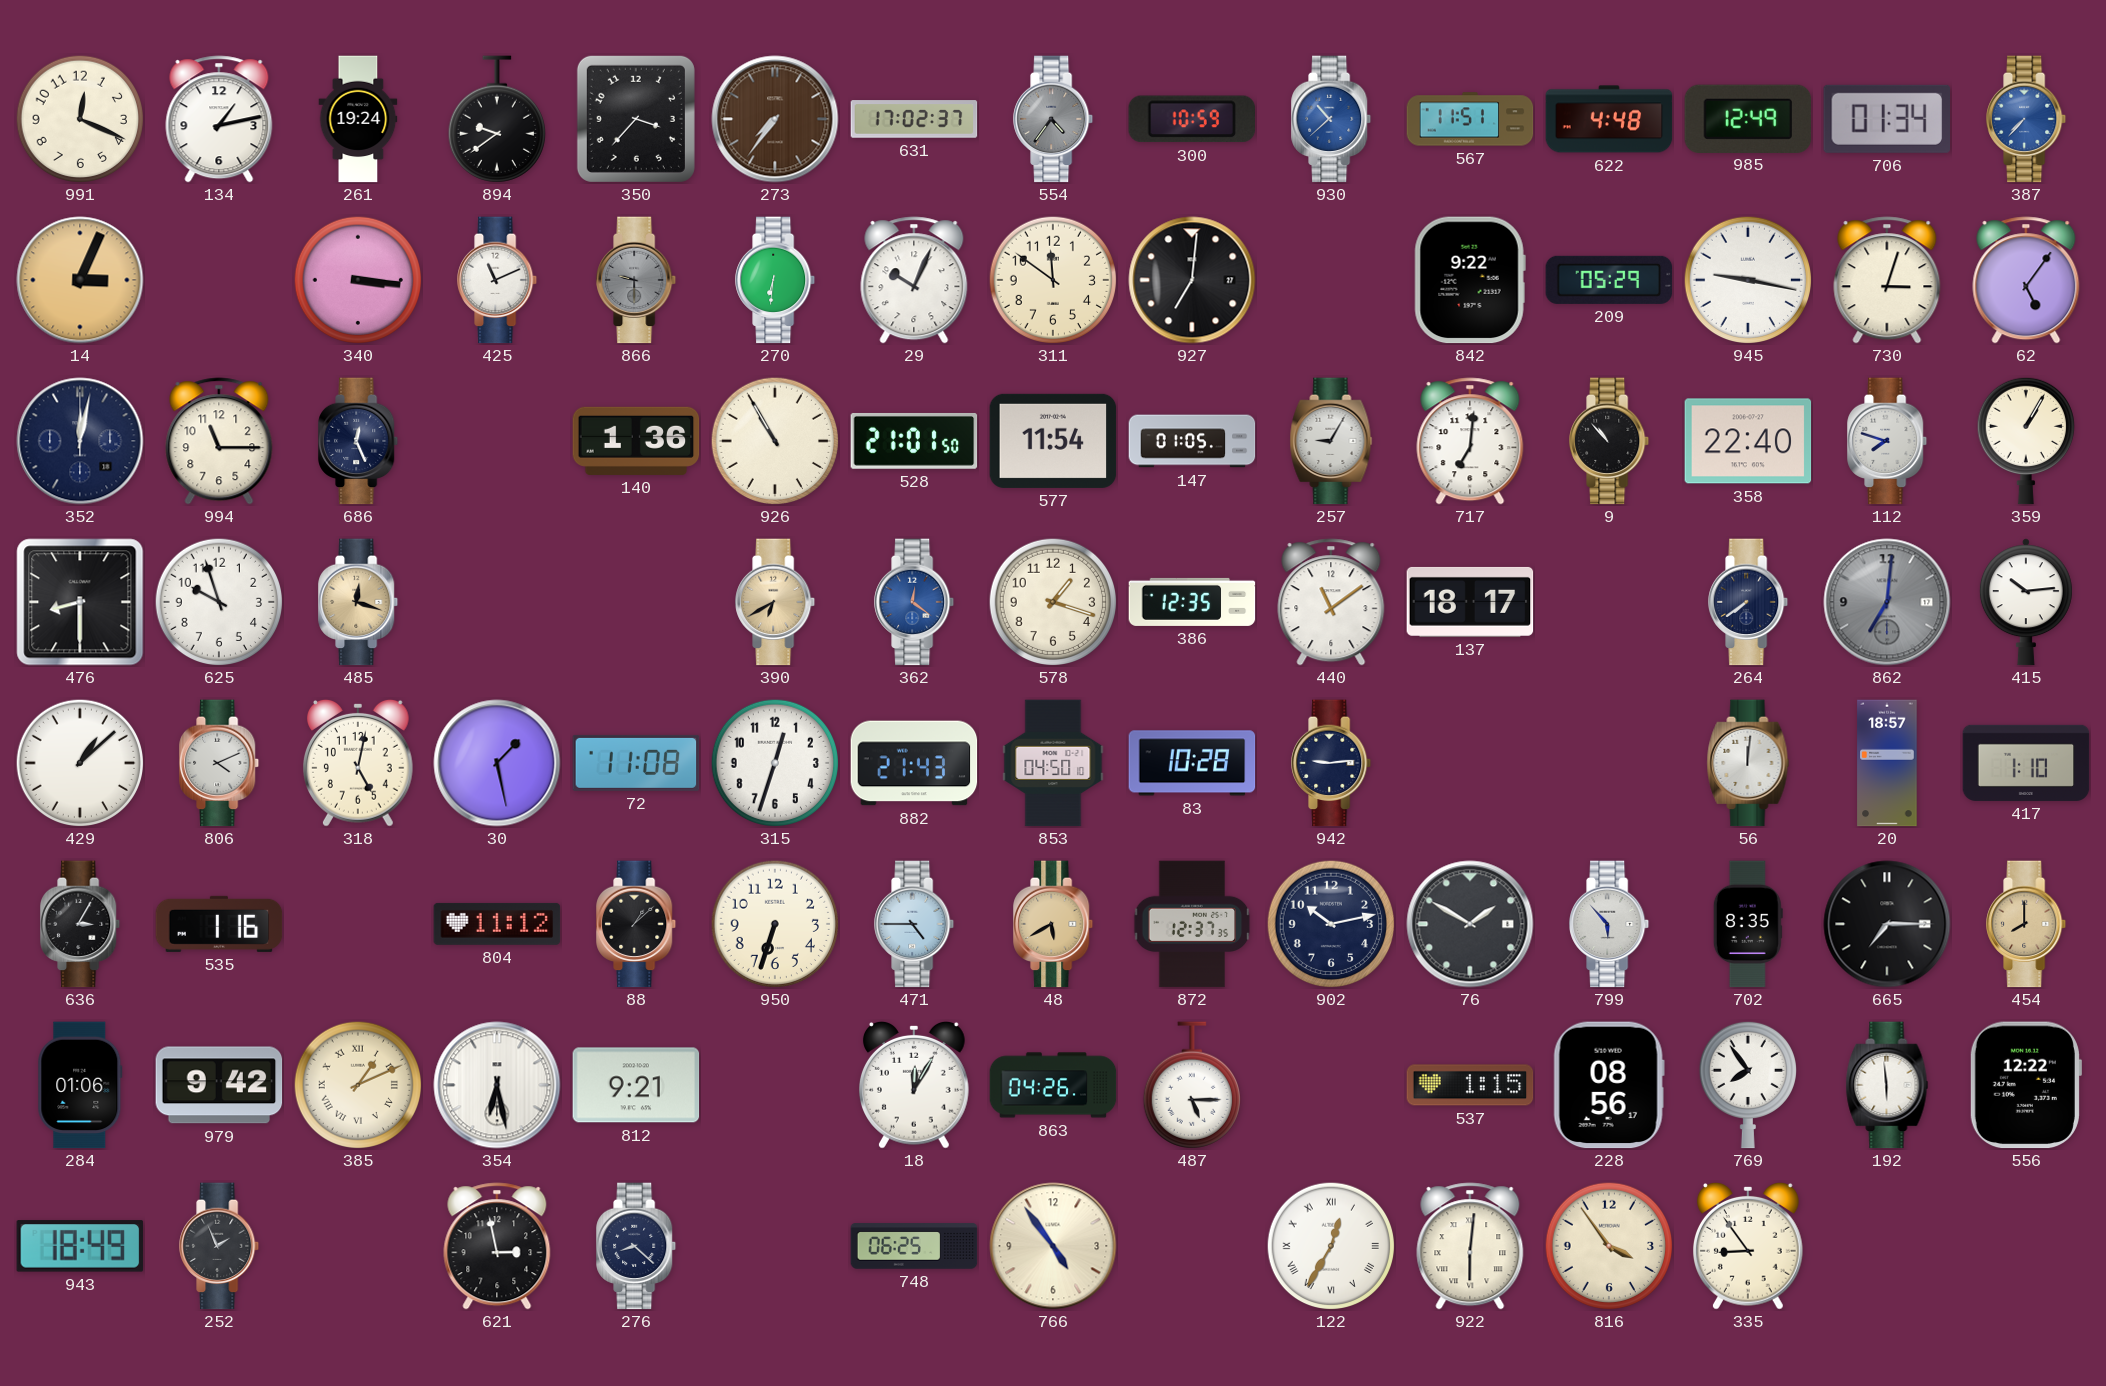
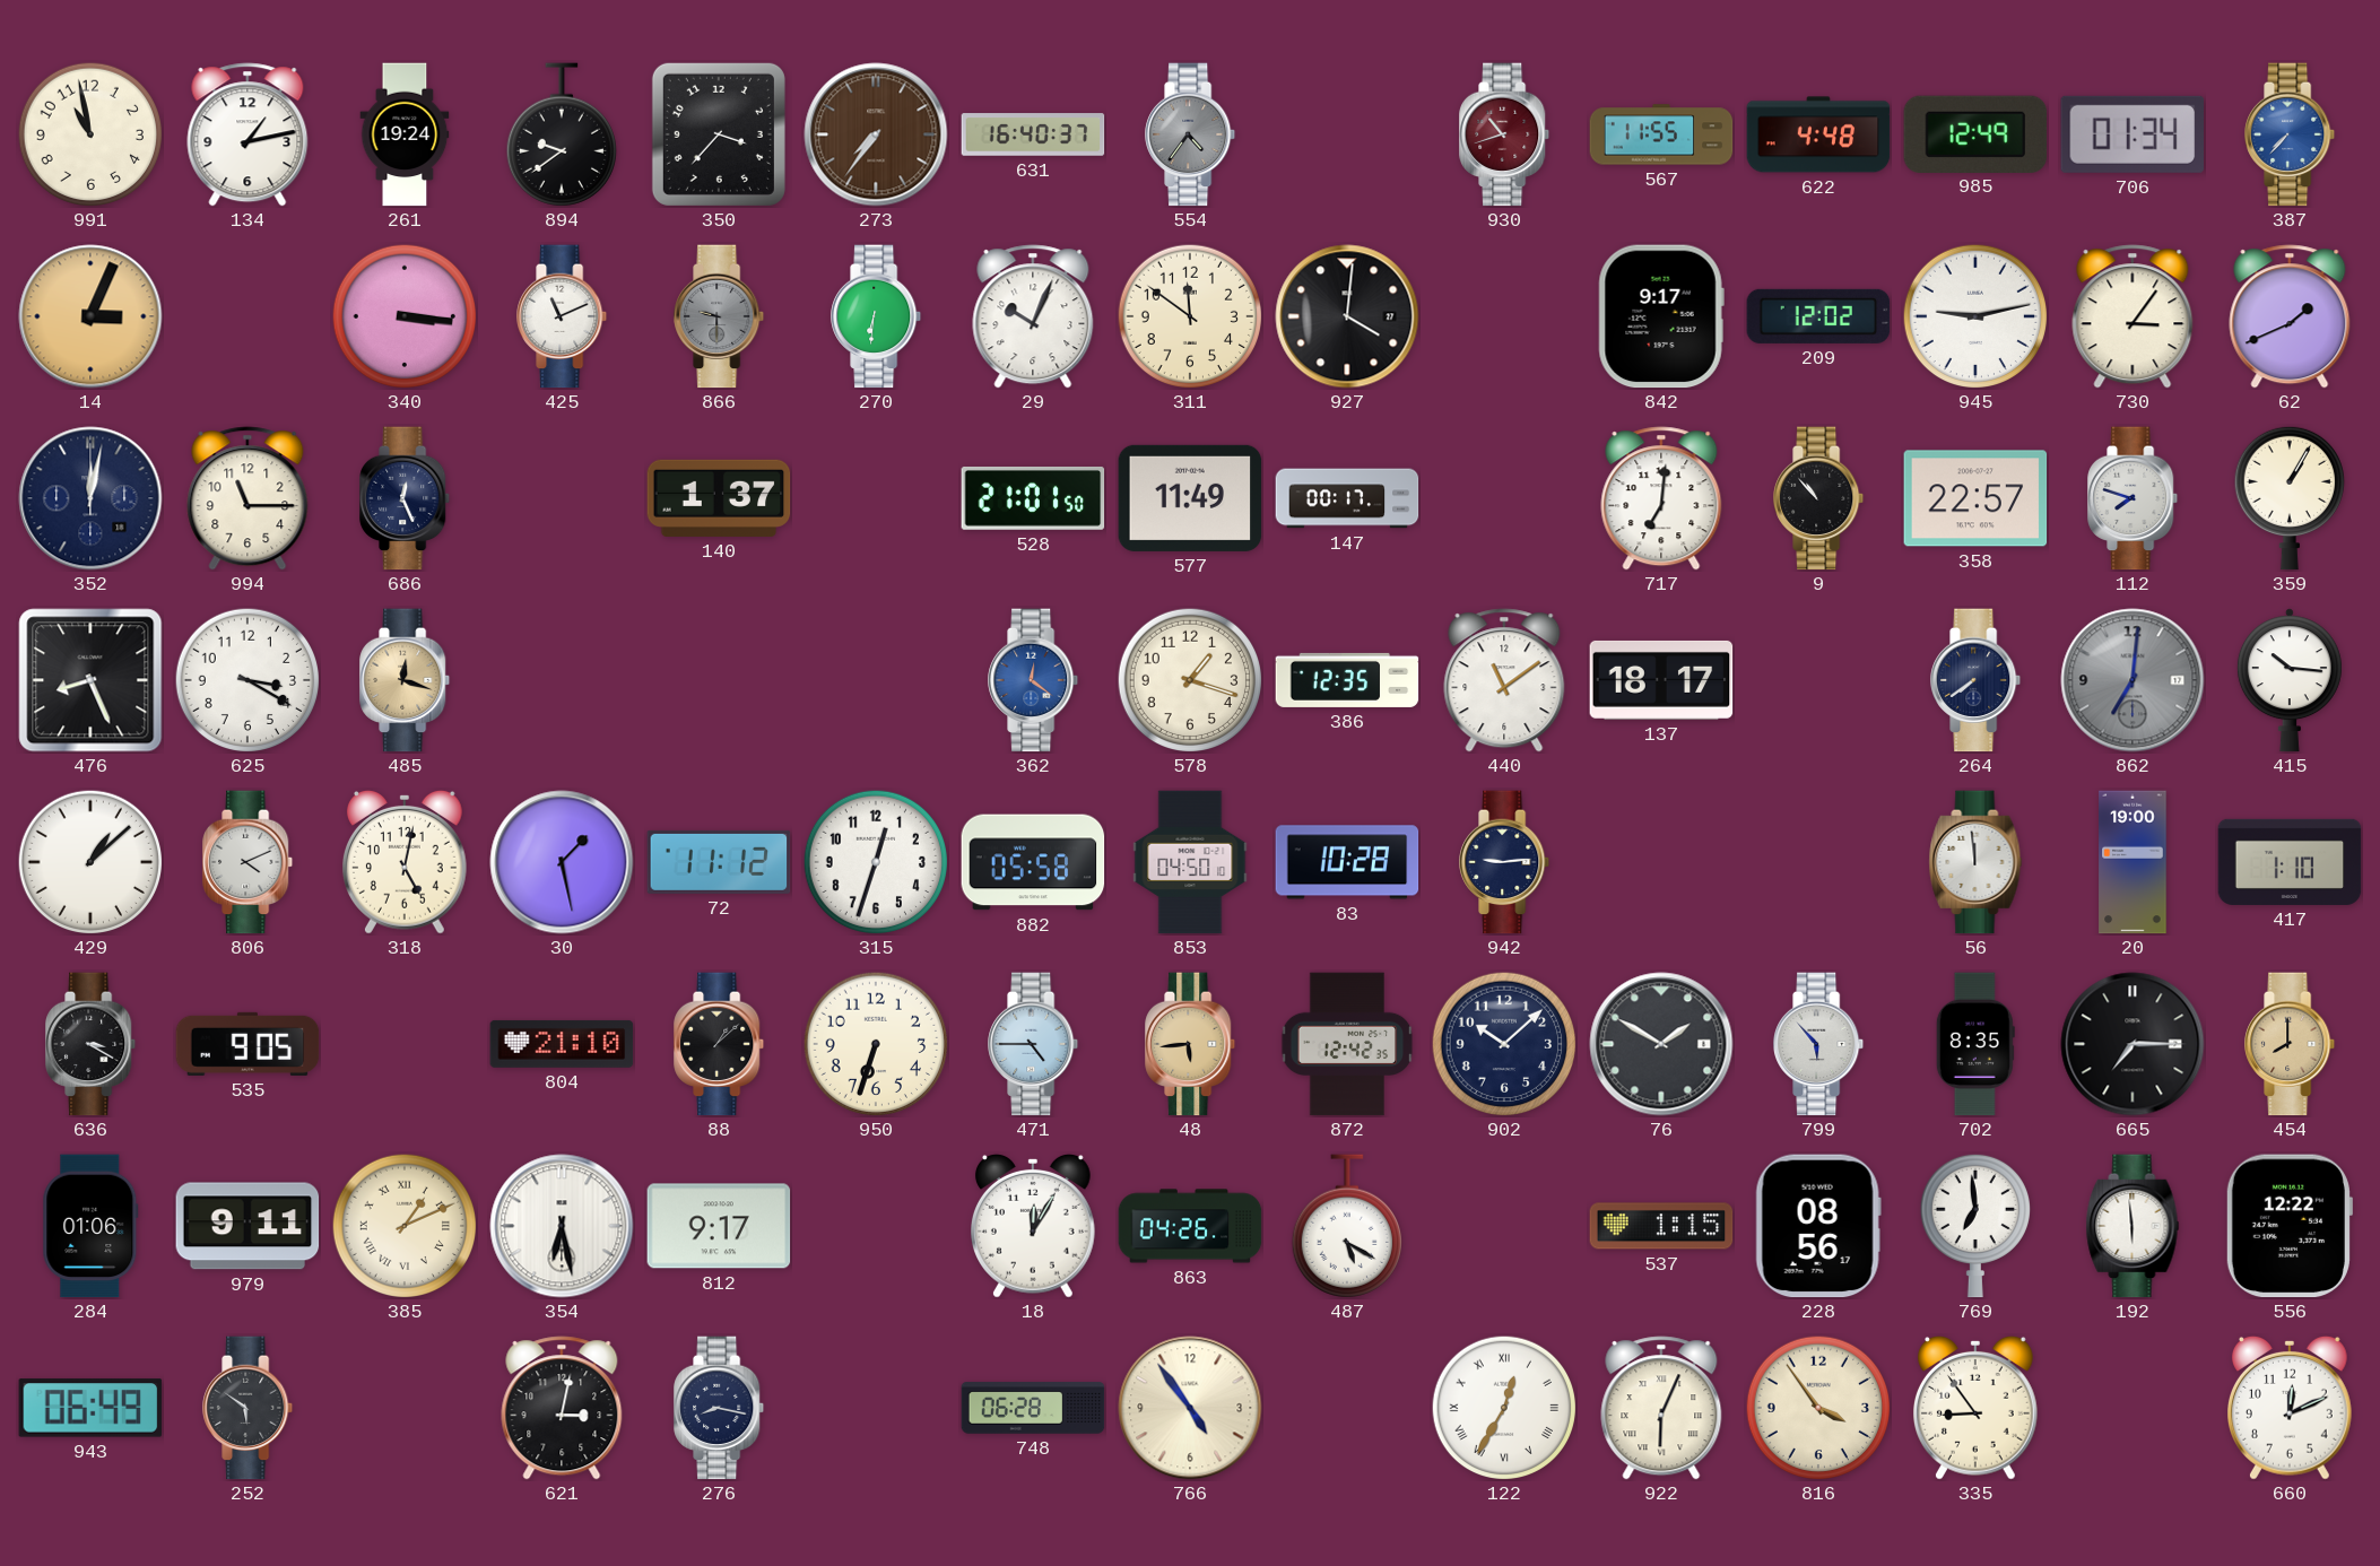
991: 12:19 -> 10:58 (89, 133)
631: 17:02 -> 16:40 (1033, 134)
300: 10:59 -> none (1191, 119)
930: 10:38 -> 10:42 (1505, 134)
930 dial: blue -> burgundy (1505, 134)
567: 11:51 -> 11:55 (1661, 134)
927: 7:01 -> 4:01 (1347, 316)
842: 9:22 -> 9:17 (1661, 316)
209: 05:29 -> 12:02 (1818, 316)
945: 9:17 -> 9:13 (1974, 315)
730: 3:03 -> 3:06 (2133, 316)
62: 5:06 -> 1:41 (2290, 316)
140: 1:36 -> 1:37 (719, 498)
926: 10:55 -> none (774, 440)
577: 11:54 -> 11:49 (1190, 498)
147: 01:05 -> 00:17 (1347, 498)
257: 9:05 -> none (1331, 441)
358: 22:40 -> 22:57 (1975, 498)
476: 8:30 -> 8:26 (90, 680)
625: 9:57 -> 3:20 (246, 679)
390: 6:40 -> none (776, 602)
415: 10:14 -> 10:16 (2290, 680)
72: 11:08 -> 11:12 (719, 862)
882: 21:43 -> 05:58 (1033, 862)
56: 12:01 -> 11:59 (1975, 862)
20: 18:57 -> 19:00 (2133, 862)
636: 3:05 -> 3:20 (92, 1044)
535: 1:16 -> 9:05 (247, 1044)
804: 11:12 -> 21:10 (562, 1044)
48: 5:40 -> 5:44 (1191, 1044)
872: 12:37 -> 12:42 (1347, 1044)
902: 10:13 -> 10:08 (1503, 1043)
979: 9:42 -> 9:11 (247, 1226)
812: 9:21 -> 9:17 (719, 1226)
487: 5:15 -> 5:20 (1347, 1226)
769: 7:54 -> 6:59 (1975, 1226)
943: 18:49 -> 06:49 (90, 1408)
252: 1:56 -> 5:51 (249, 1408)
621: 2:58 -> 3:02 (562, 1408)
276: 8:22 -> 8:17 (720, 1408)
748: 06:25 -> 06:28 (1033, 1408)
922: 6:01 -> 6:04 (1661, 1408)
660: none -> 12:11 (2291, 1408)
